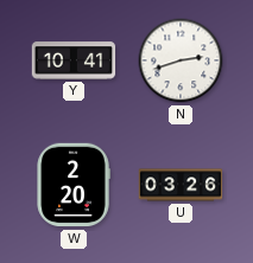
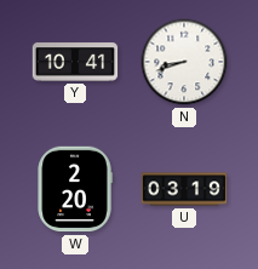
N: 2:42 -> 8:42 (184, 62)
U: 03:26 -> 03:19 (184, 189)
